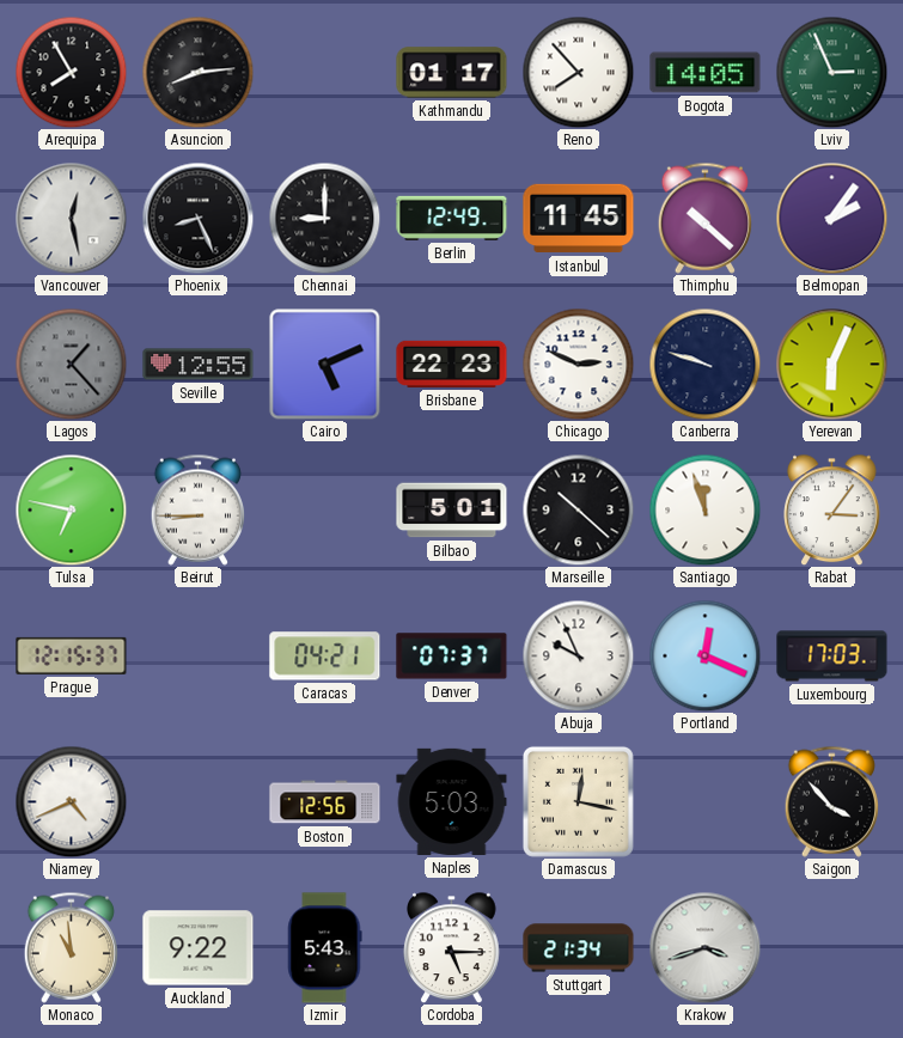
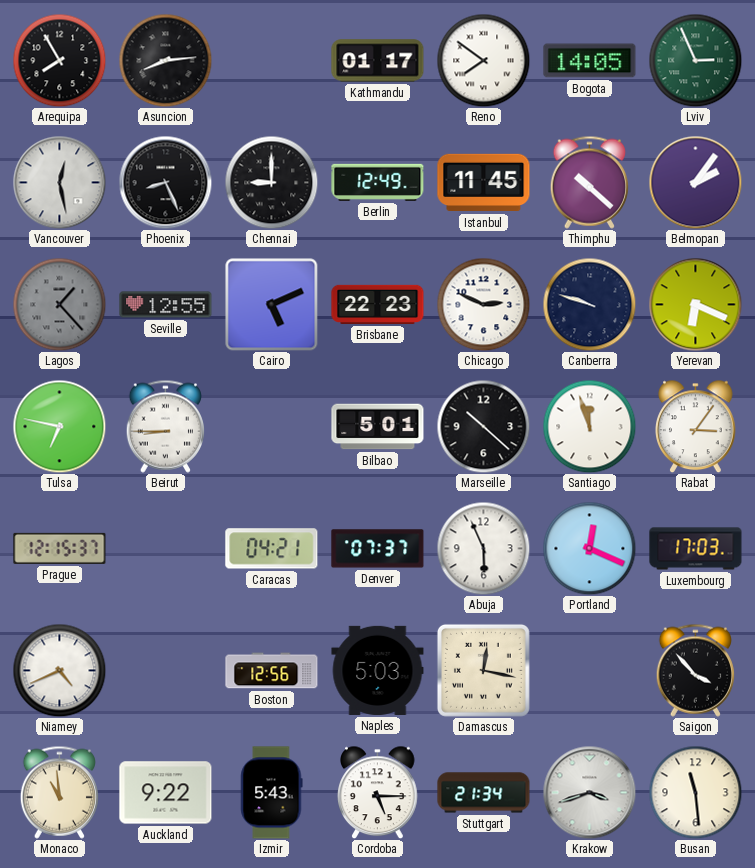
Reno: 7:53 -> 7:51 (483, 60)
Yerevan: 6:04 -> 6:19 (695, 304)
Abuja: 9:56 -> 5:56 (483, 548)
Busan: none -> 11:29 (695, 792)
